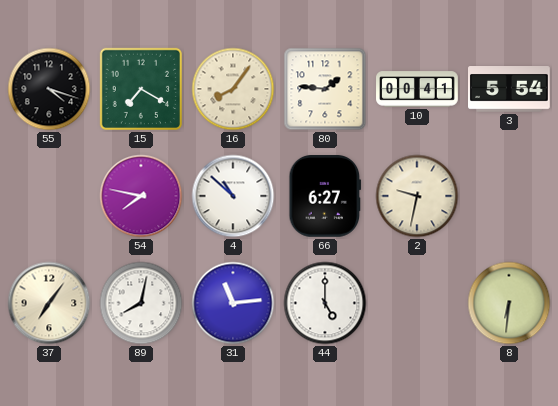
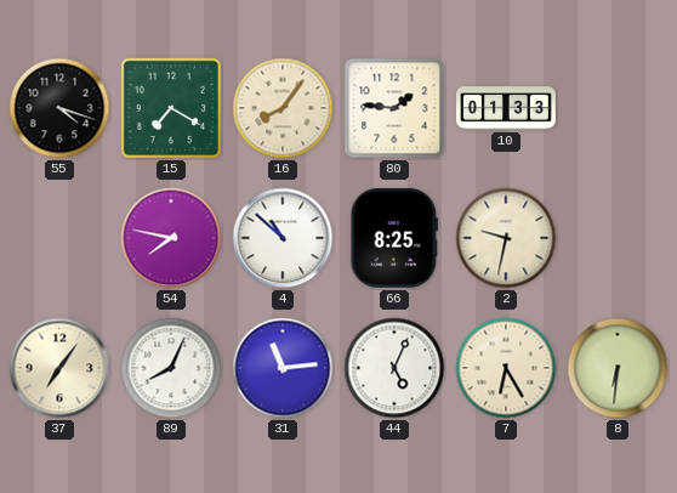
10: 00:41 -> 01:33 (506, 108)
3: 5:54 -> none (510, 89)
66: 6:27 -> 8:25 (394, 239)
89: 8:02 -> 8:04 (171, 368)
44: 5:00 -> 5:04 (394, 368)
7: none -> 6:25 (506, 368)
